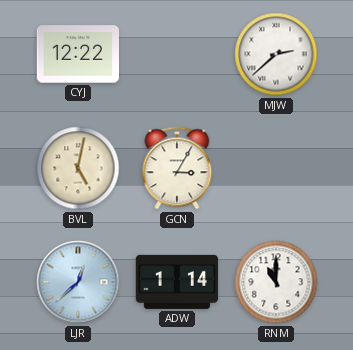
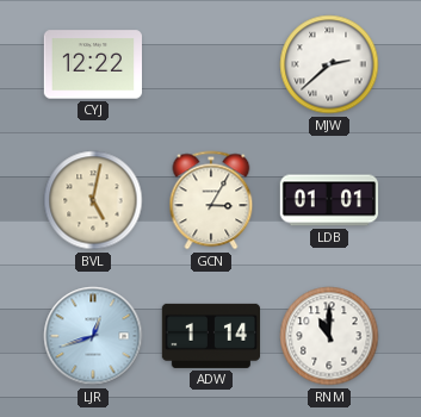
LDB: none -> 01:01 (329, 200)
LJR: 12:38 -> 12:42 (93, 336)
